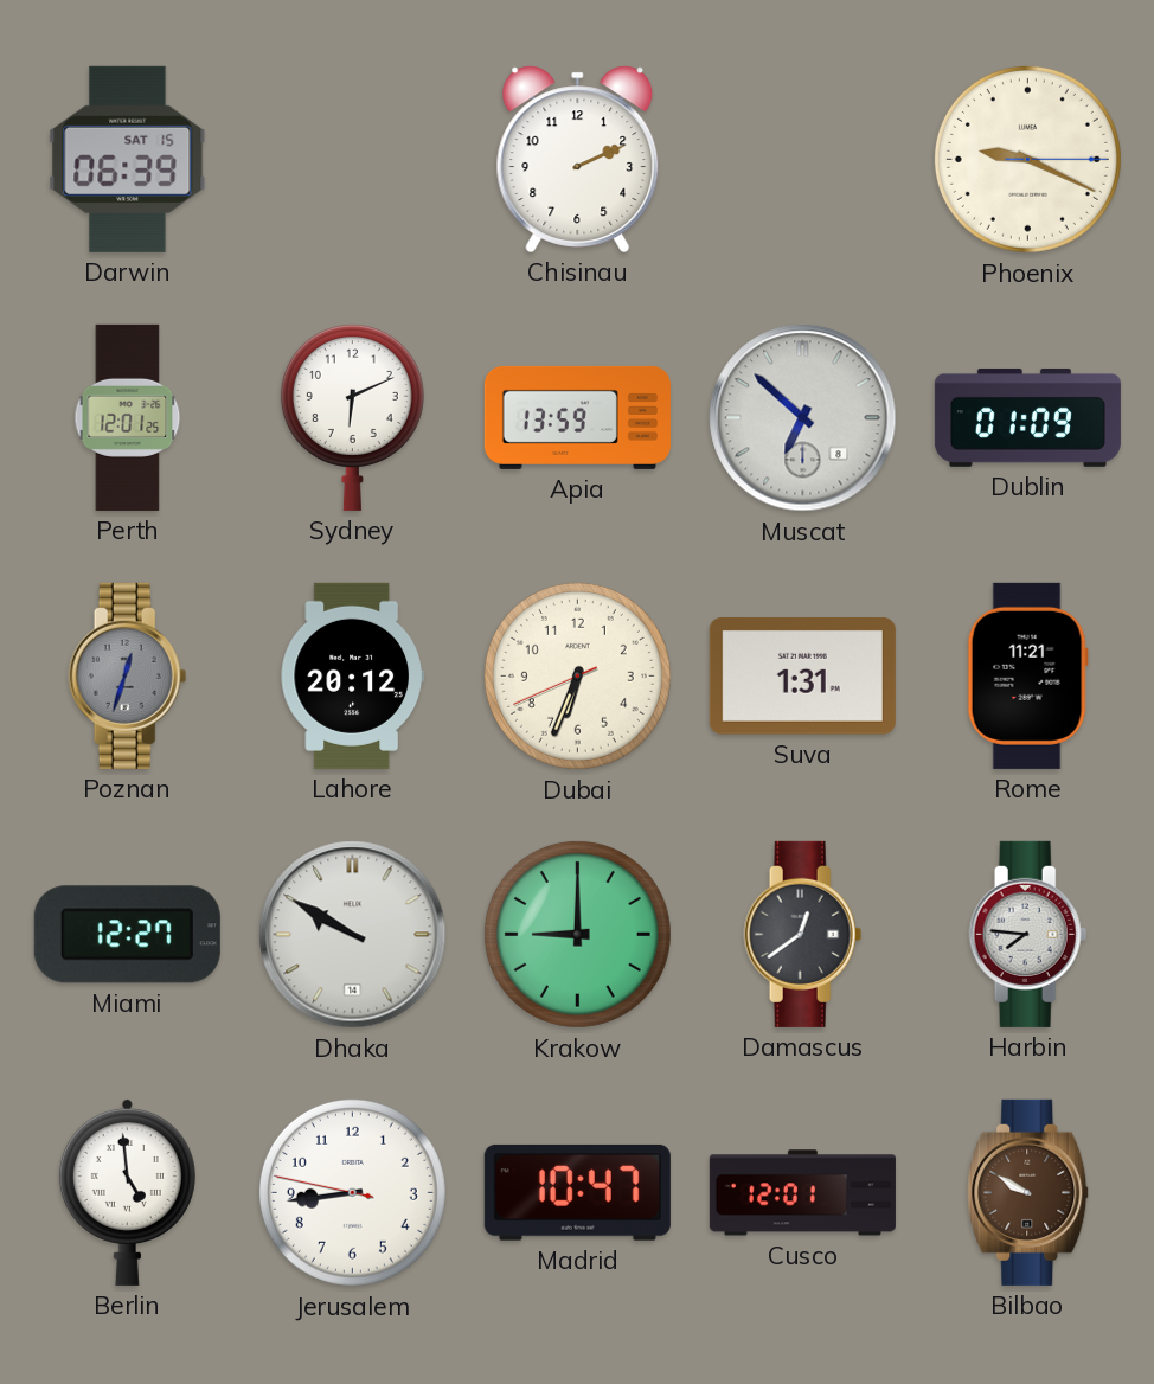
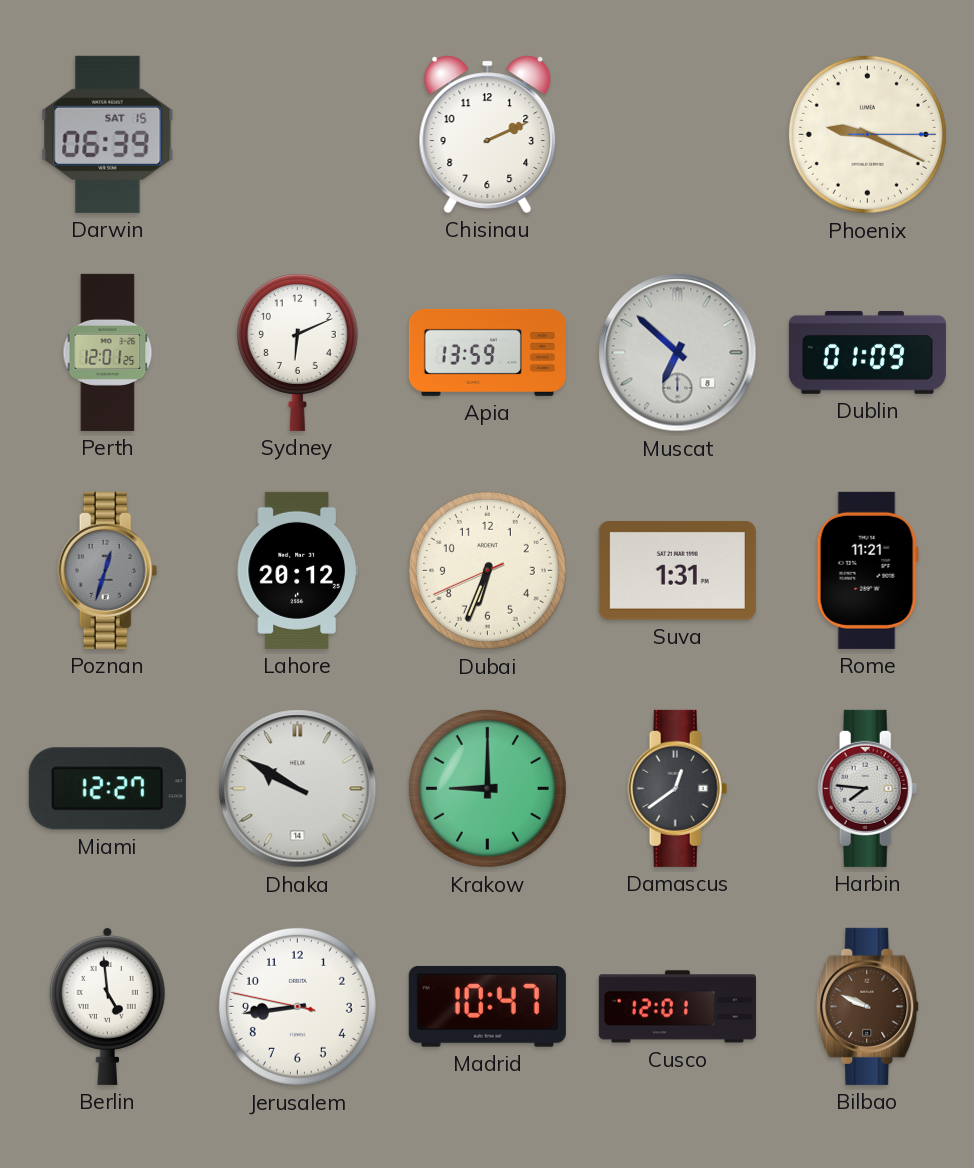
Bilbao: 9:50 -> 9:49 (868, 1006)
